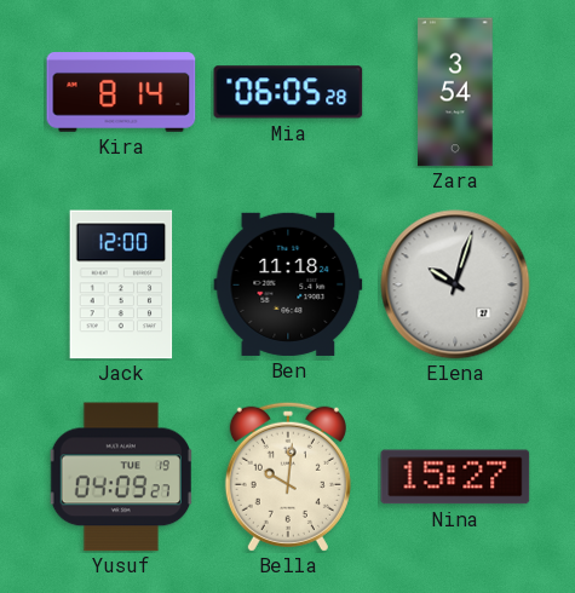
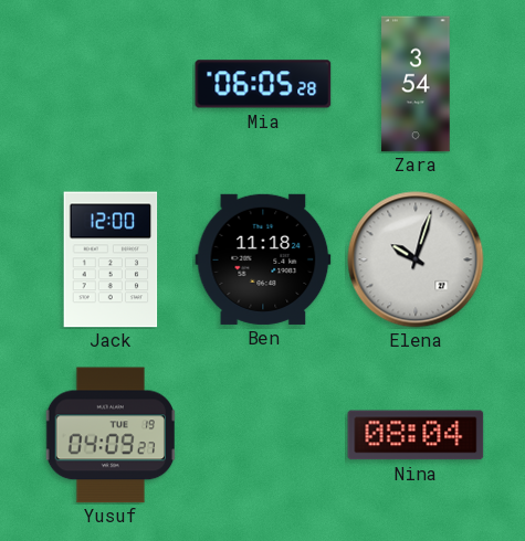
Kira: 8:14 -> none (121, 93)
Bella: 10:01 -> none (288, 477)
Nina: 15:27 -> 08:04 (416, 435)
